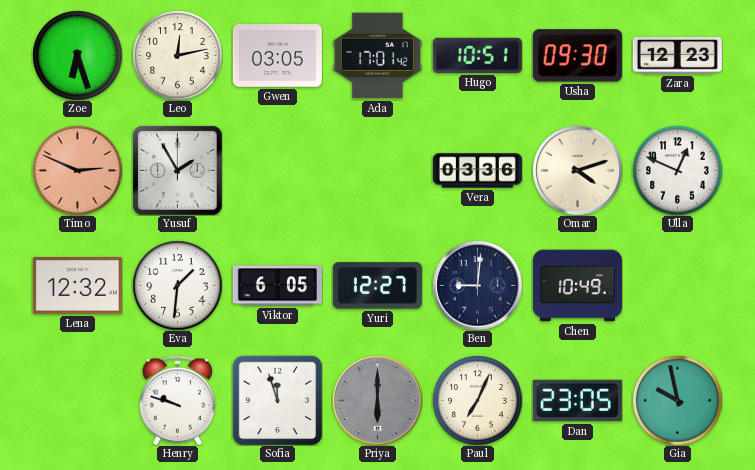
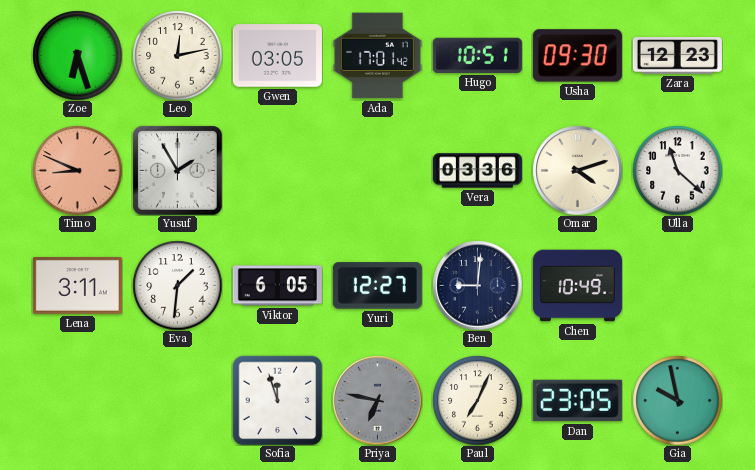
Timo: 2:49 -> 8:49 (77, 170)
Ulla: 12:49 -> 11:22 (677, 170)
Lena: 12:32 -> 3:11 (77, 285)
Henry: 9:48 -> none (178, 400)
Priya: 6:00 -> 6:47 (377, 400)
